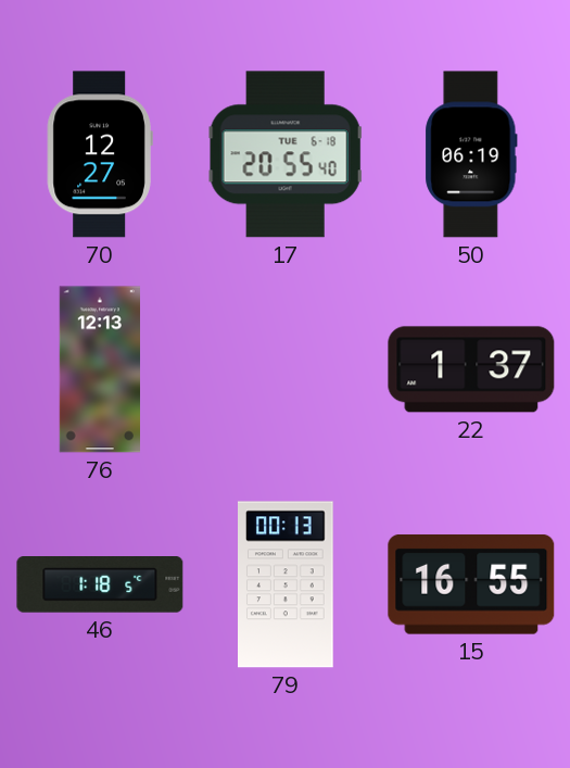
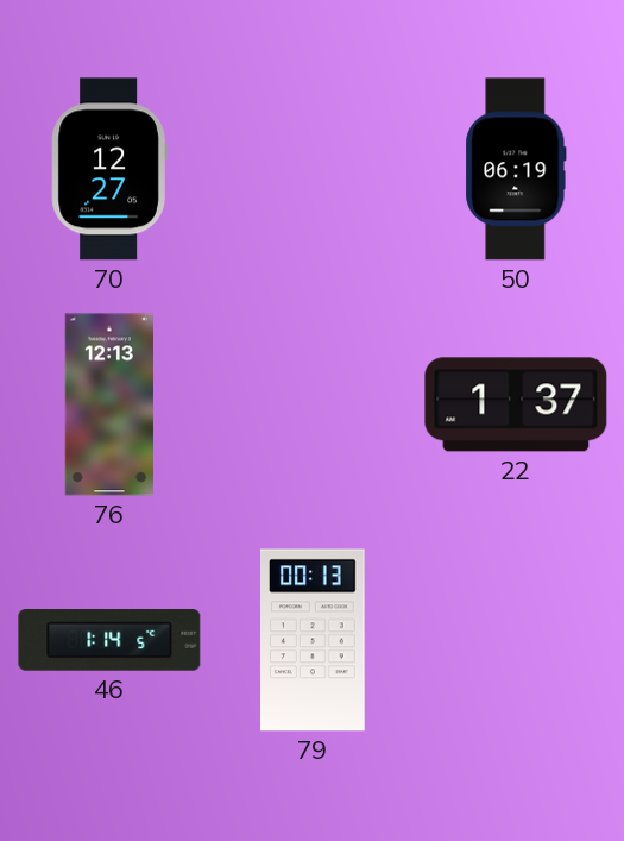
17: 20:55 -> none (286, 154)
46: 1:18 -> 1:14 (109, 640)
15: 16:55 -> none (471, 584)
